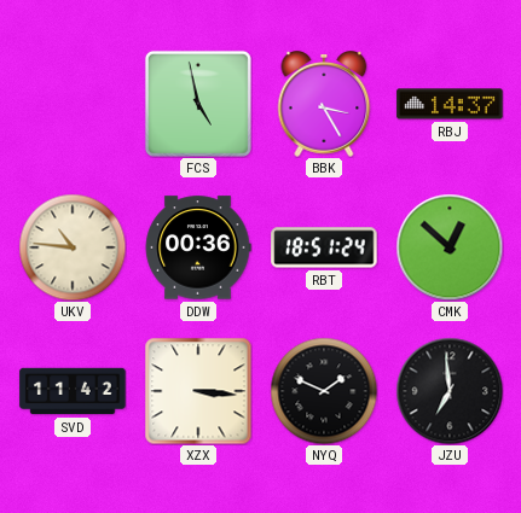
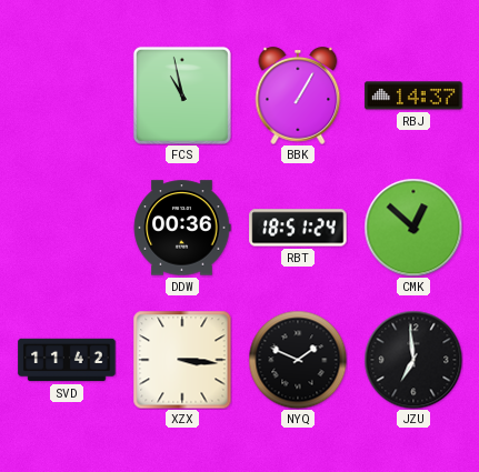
FCS: 4:58 -> 10:58 (182, 96)
BBK: 3:25 -> 1:05 (298, 96)
UKV: 10:46 -> none (73, 247)
